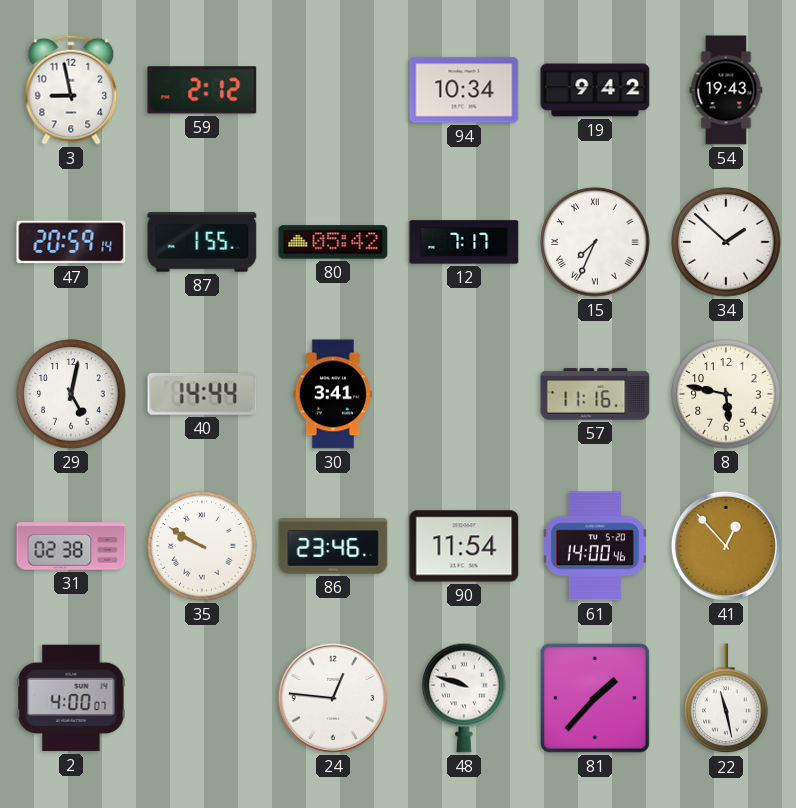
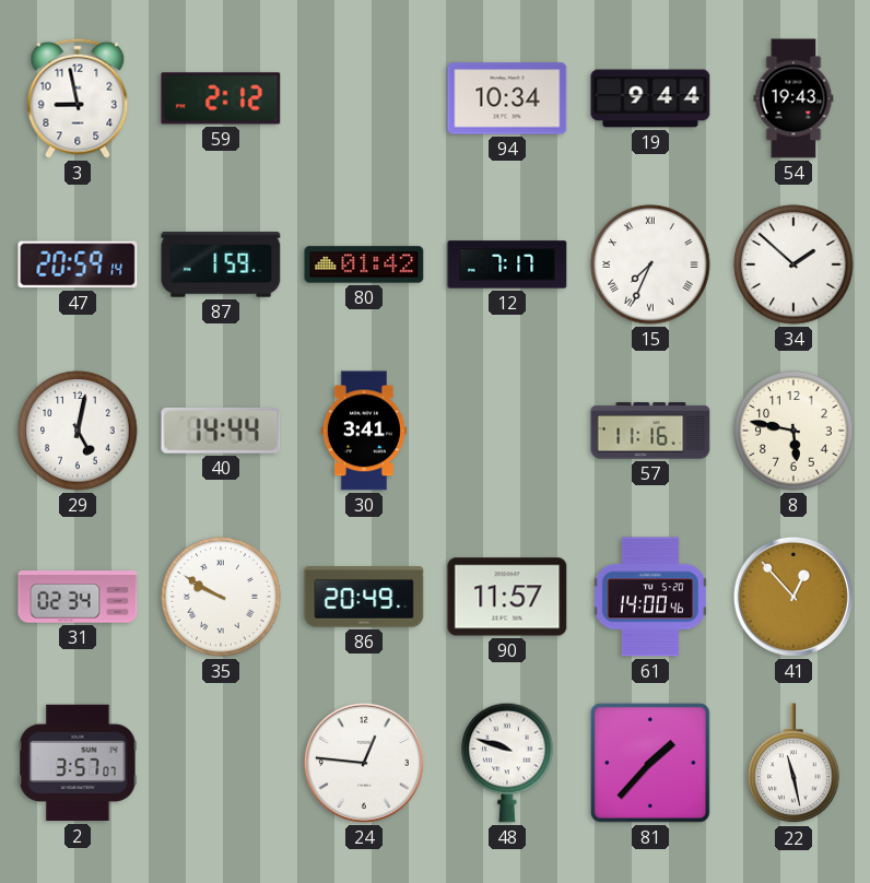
19: 9:42 -> 9:44 (650, 98)
87: 1:55 -> 1:59 (221, 264)
80: 05:42 -> 01:42 (364, 264)
31: 02:38 -> 02:34 (78, 597)
86: 23:46 -> 20:49 (364, 597)
90: 11:54 -> 11:57 (507, 597)
2: 4:00 -> 3:57 (78, 763)
